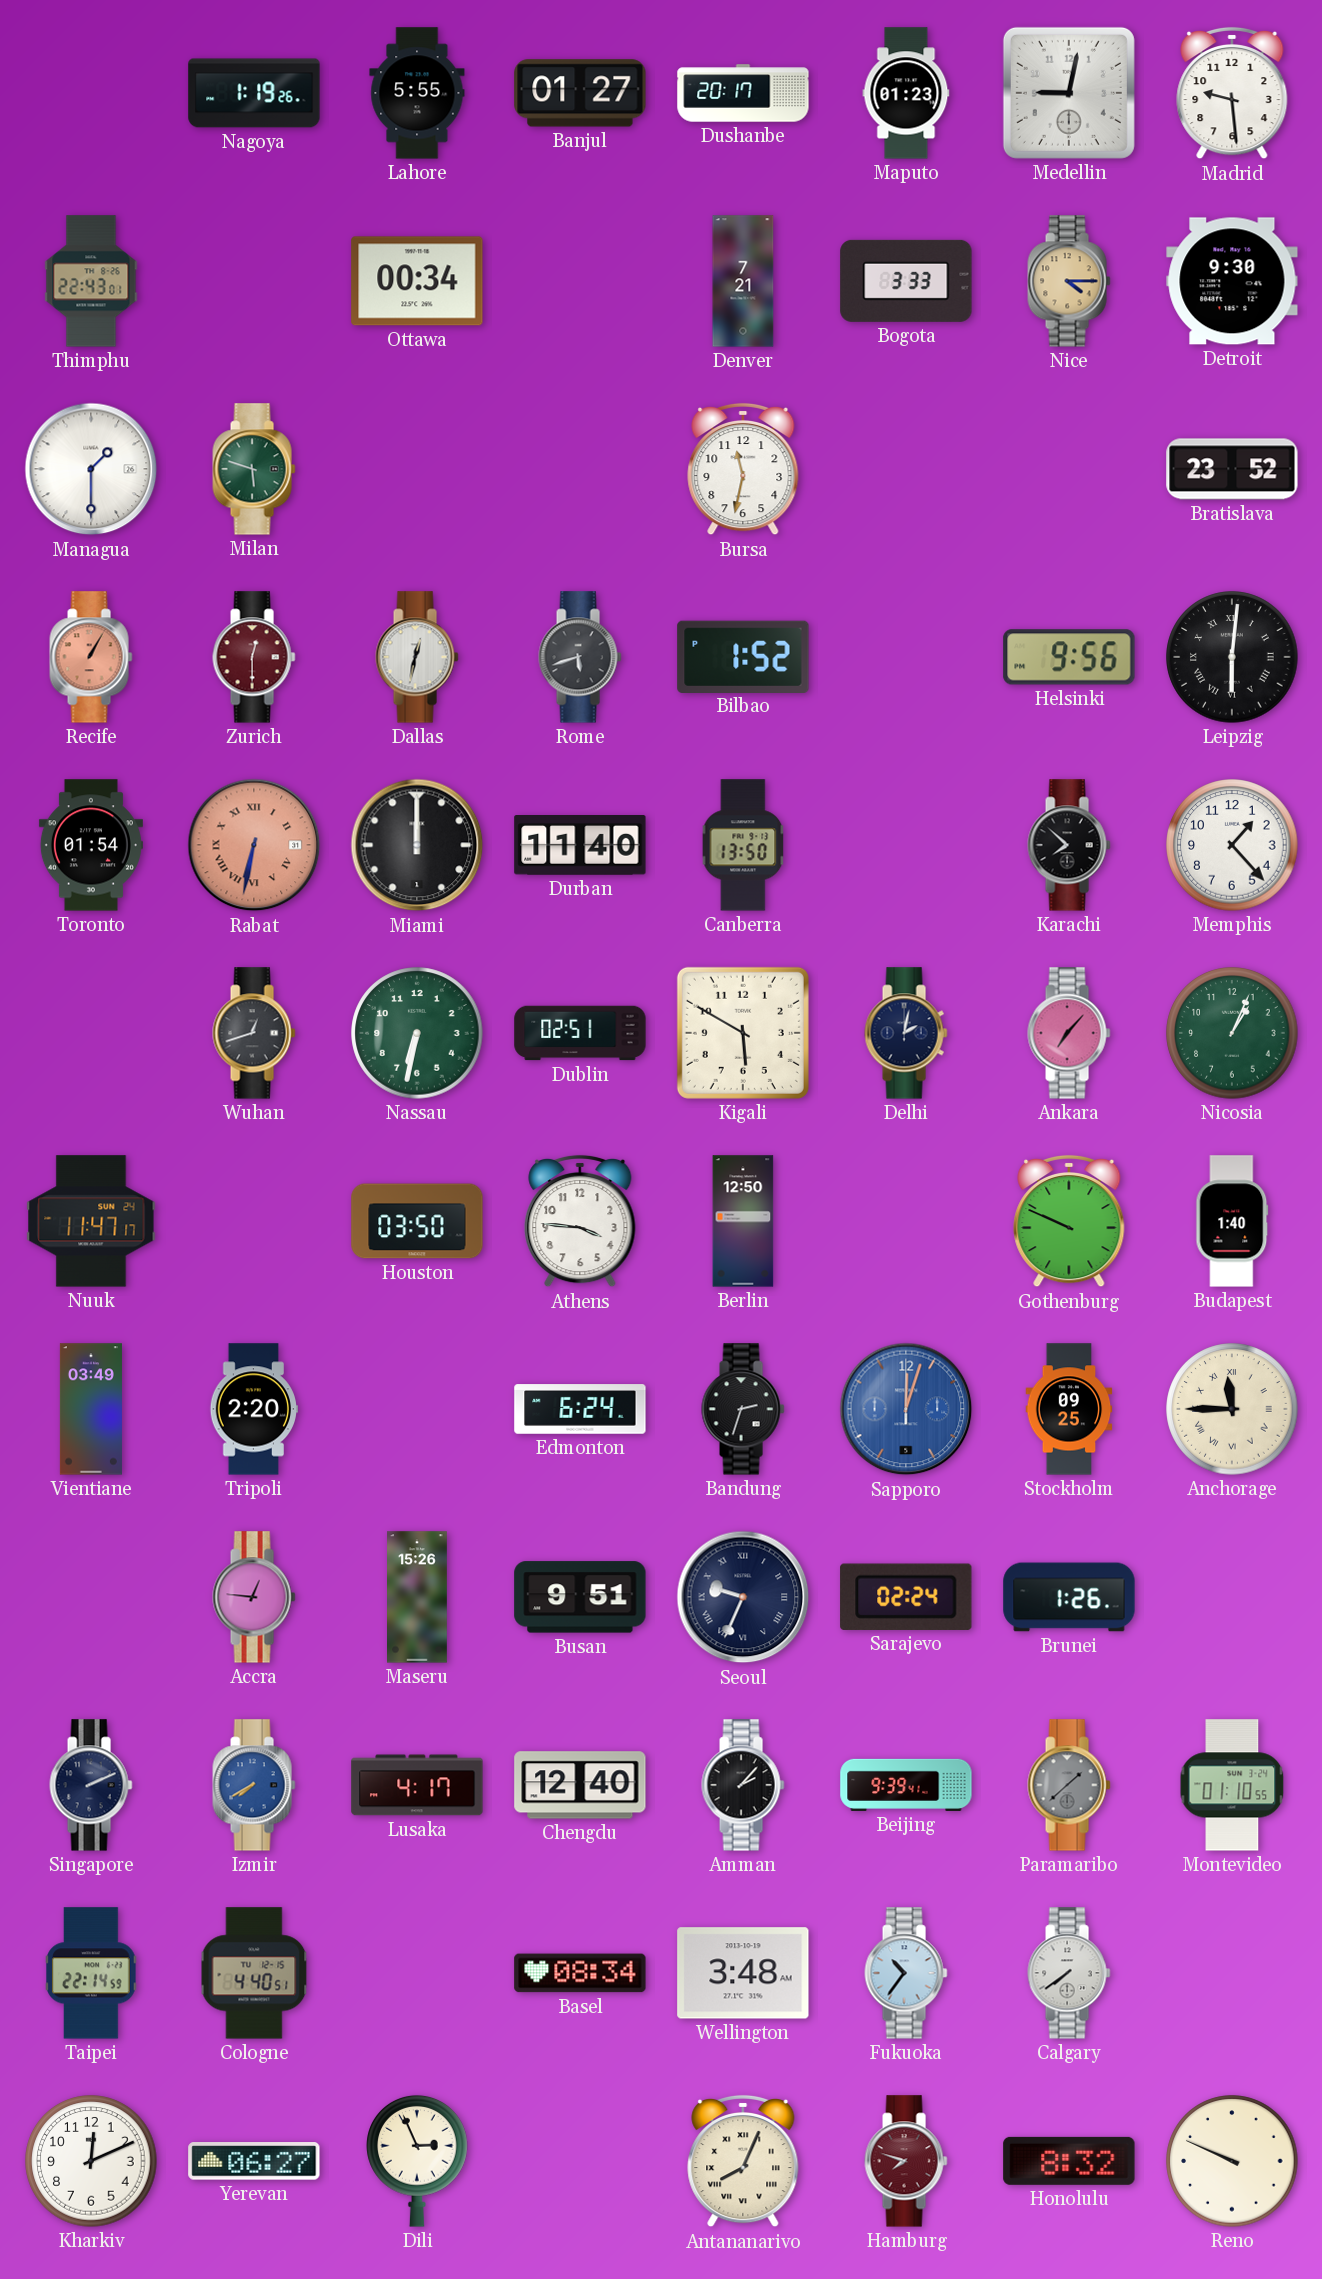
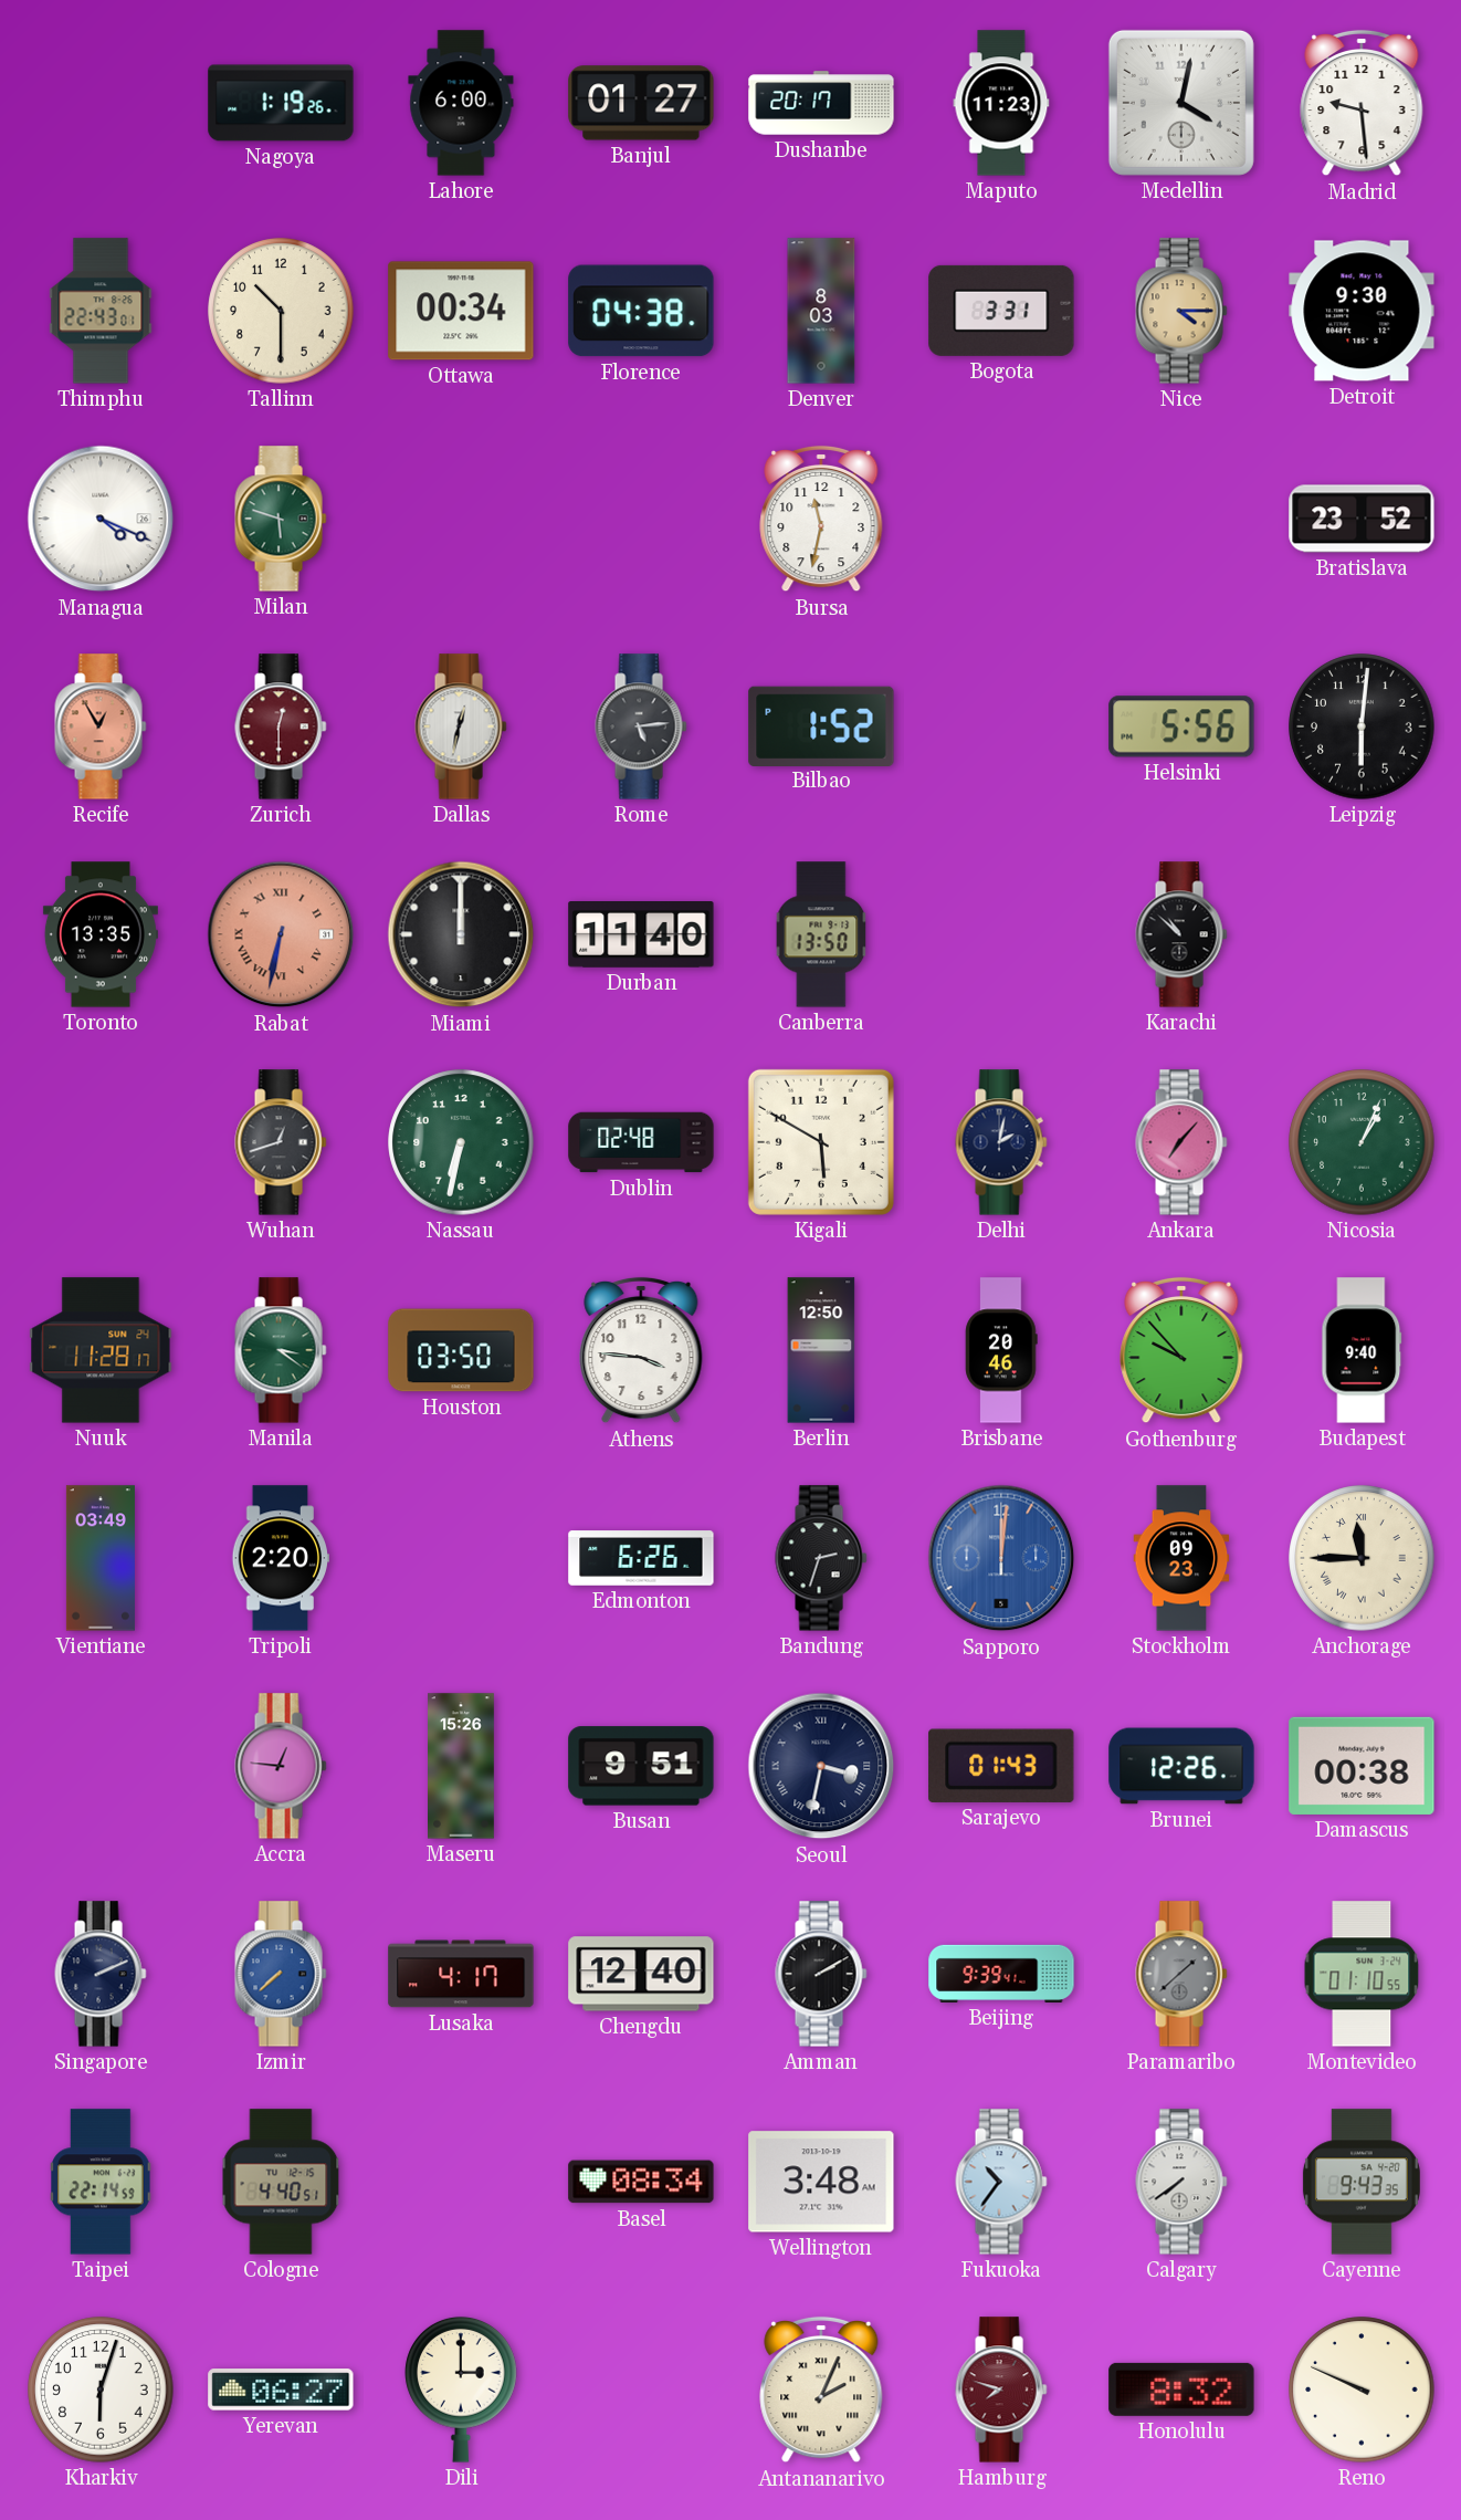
Lahore: 5:55 -> 6:00 (461, 103)
Maputo: 01:23 -> 11:23 (1001, 103)
Medellin: 9:02 -> 4:02 (1181, 103)
Tallinn: none -> 10:30 (281, 311)
Florence: none -> 04:38 (641, 311)
Denver: 7:21 -> 8:03 (821, 311)
Bogota: 3:33 -> 3:31 (1001, 311)
Managua: 1:30 -> 4:19 (101, 519)
Recife: 1:05 -> 12:55 (101, 726)
Rome: 5:42 -> 5:14 (641, 726)
Helsinki: 9:56 -> 5:56 (1181, 726)
Leipzig numerals: Roman -> Arabic (1362, 726)
Toronto: 01:54 -> 13:35 (101, 934)
Karachi: 7:52 -> 10:52 (1181, 934)
Memphis: 1:23 -> none (1232, 845)
Dublin: 02:51 -> 02:48 (641, 1142)
Nuuk: 11:47 -> 11:28 (101, 1350)
Manila: none -> 3:21 (281, 1350)
Brisbane: none -> 20:46 (1001, 1350)
Gothenburg: 9:49 -> 9:53 (1181, 1350)
Budapest: 1:40 -> 9:40 (1362, 1350)
Edmonton: 6:24 -> 6:26 (641, 1558)
Sapporo: 12:03 -> 12:01 (1001, 1558)
Stockholm: 09:25 -> 09:23 (1181, 1558)
Seoul: 9:34 -> 3:32 (821, 1766)
Sarajevo: 02:24 -> 01:43 (1001, 1766)
Brunei: 1:26 -> 12:26 (1181, 1766)
Damascus: none -> 00:38 (1362, 1766)
Izmir: 7:40 -> 7:38 (281, 1974)
Amman: 2:07 -> 2:10 (821, 1974)
Cayenne: none -> 9:43 (1362, 2182)
Kharkiv: 12:11 -> 6:03 (101, 2390)
Dili: 2:56 -> 3:00 (461, 2390)
Antananarivo: 8:04 -> 2:04 (821, 2390)
